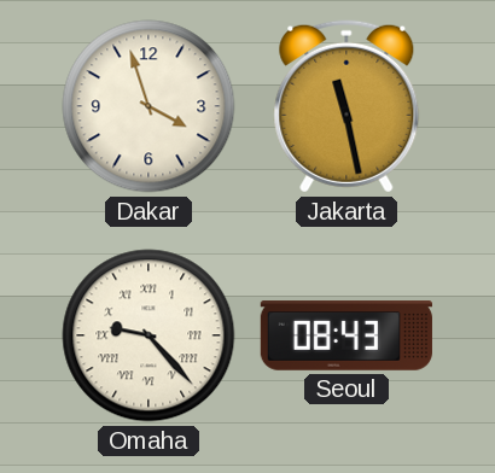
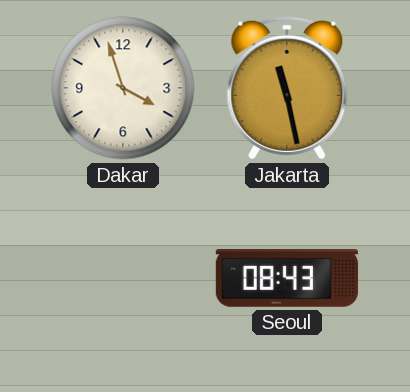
Omaha: 9:23 -> none (148, 335)
